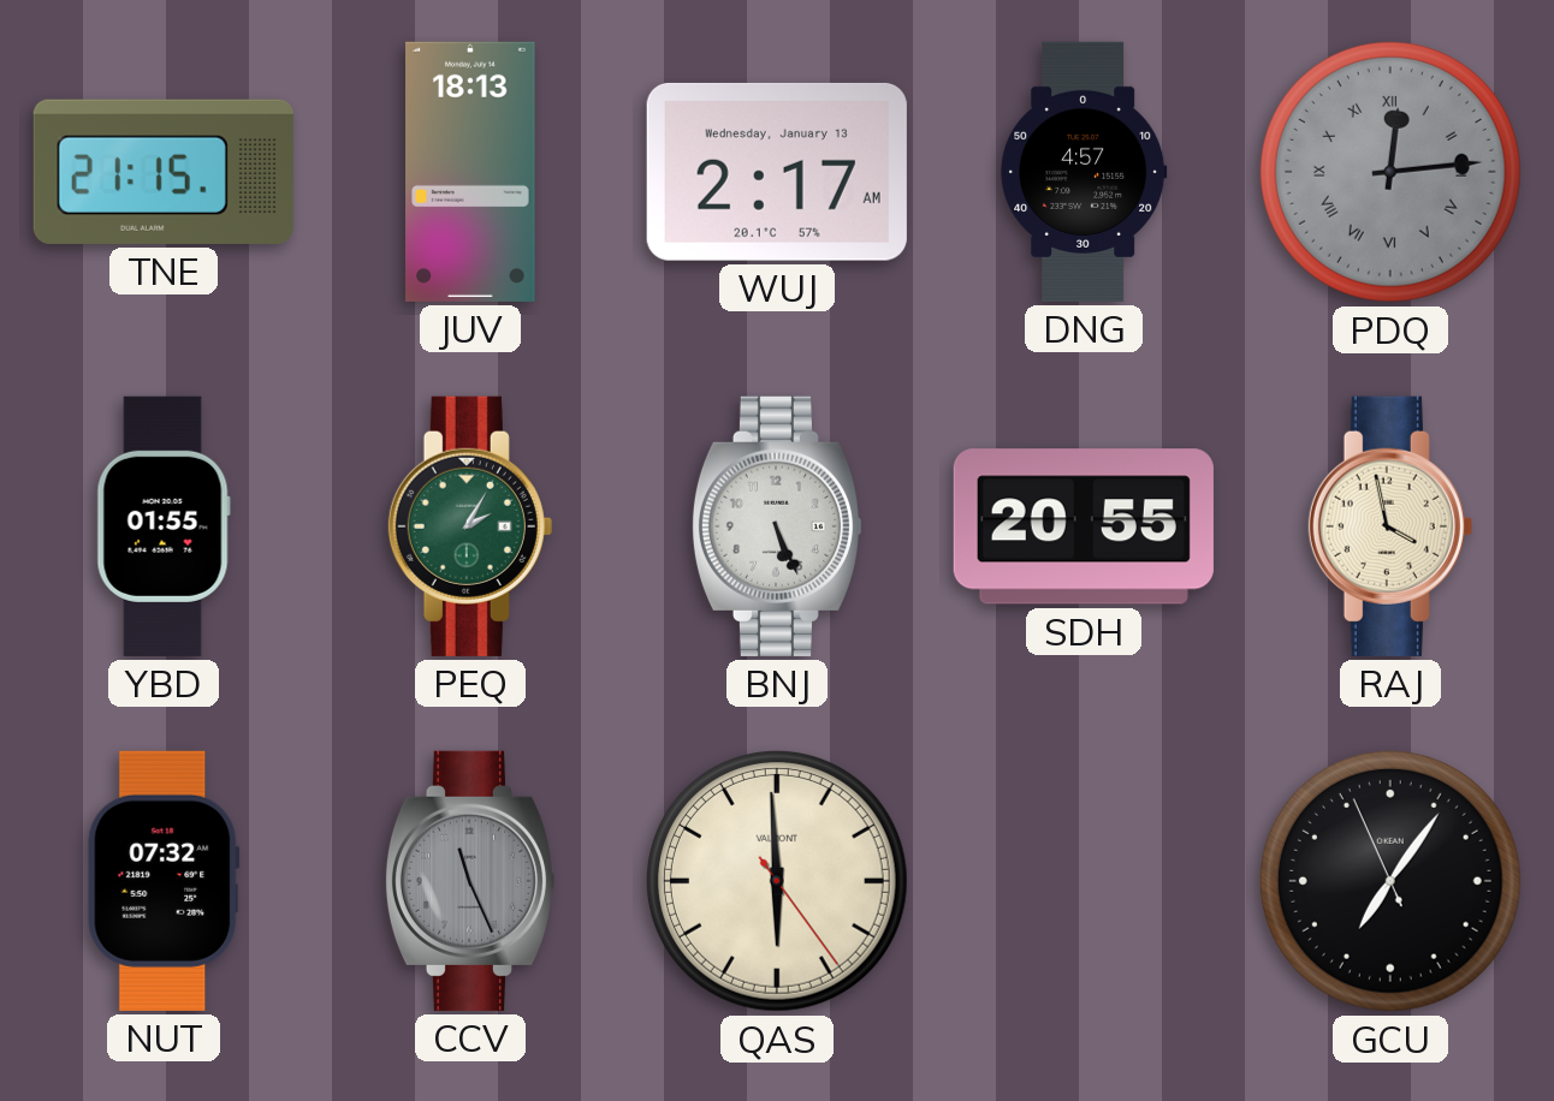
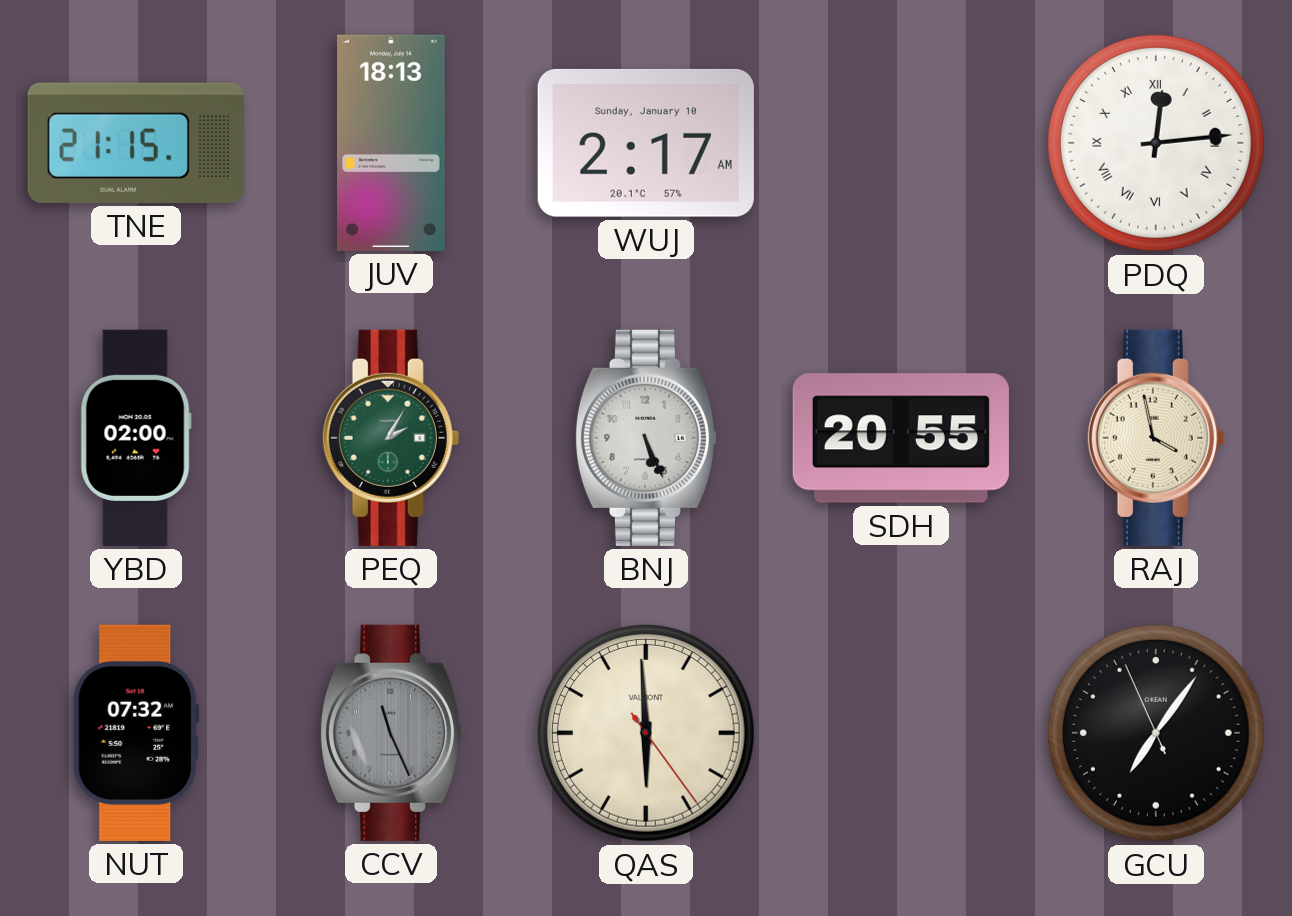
WUJ date: Wednesday, January 13 -> Sunday, January 10 (646, 143)
DNG: 4:57 -> none (1084, 172)
PDQ dial: grey -> white (1156, 143)
YBD: 01:55 -> 02:00 (136, 438)
